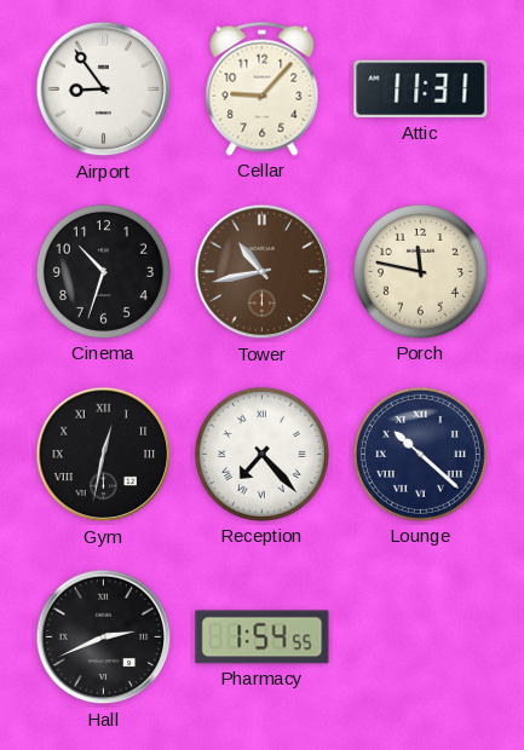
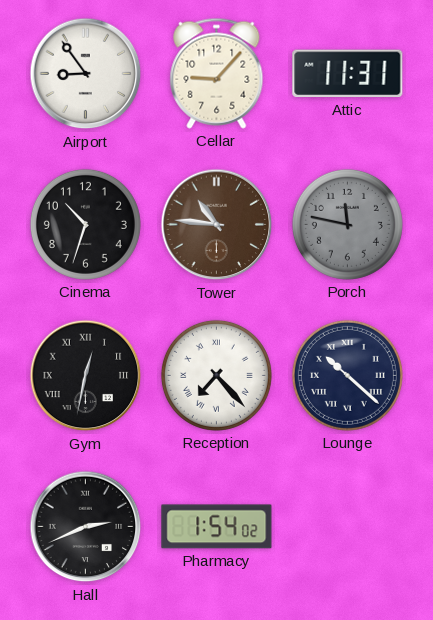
Tower: 10:43 -> 10:46 (217, 225)
Porch dial: cream -> grey (347, 224)
Pharmacy: 1:54:55 -> 1:54:02 (217, 527)
